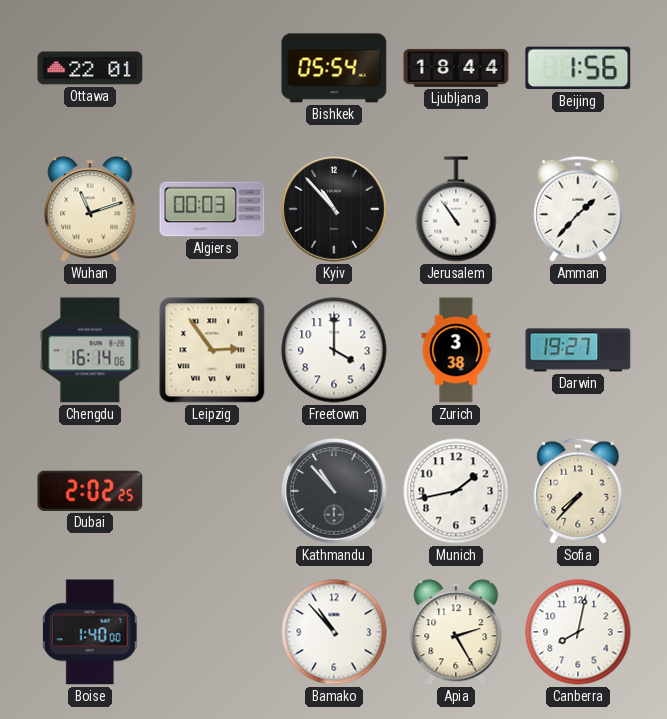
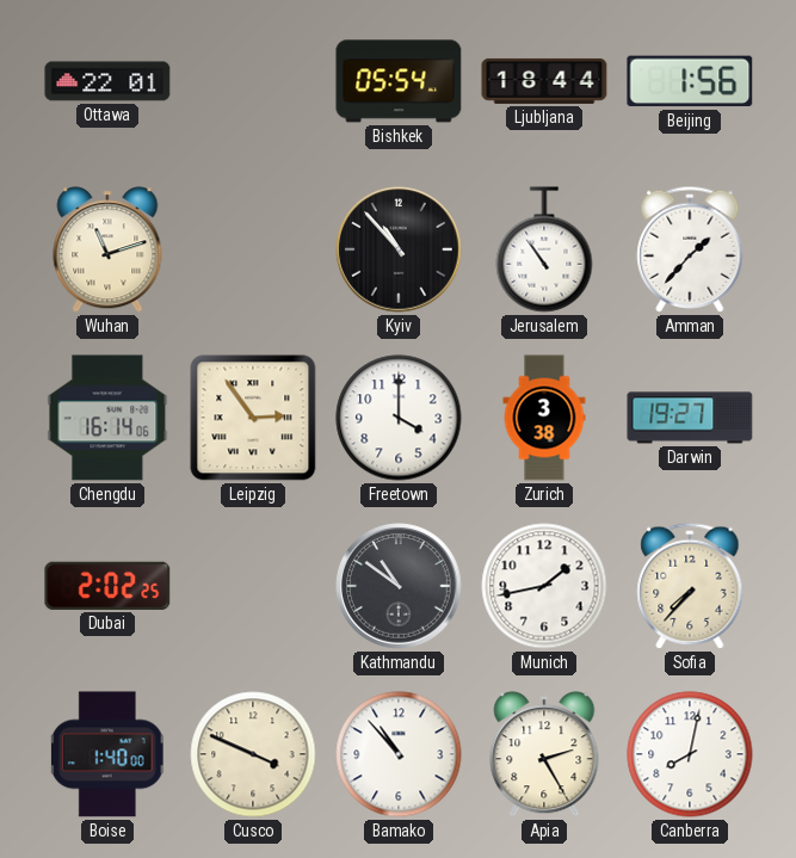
Algiers: 00:03 -> none (212, 209)
Kathmandu: 10:53 -> 10:51 (399, 586)
Cusco: none -> 3:49 (253, 754)
